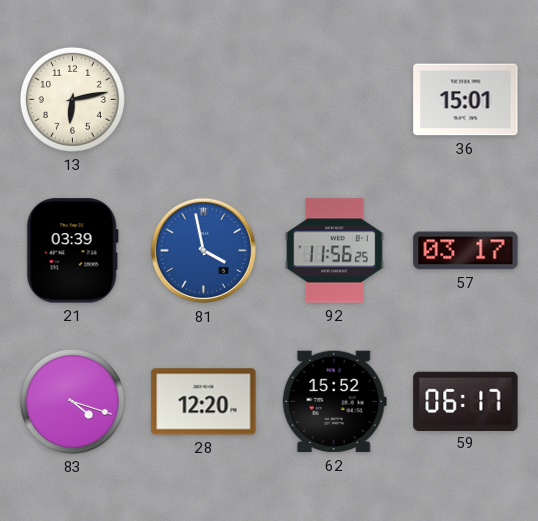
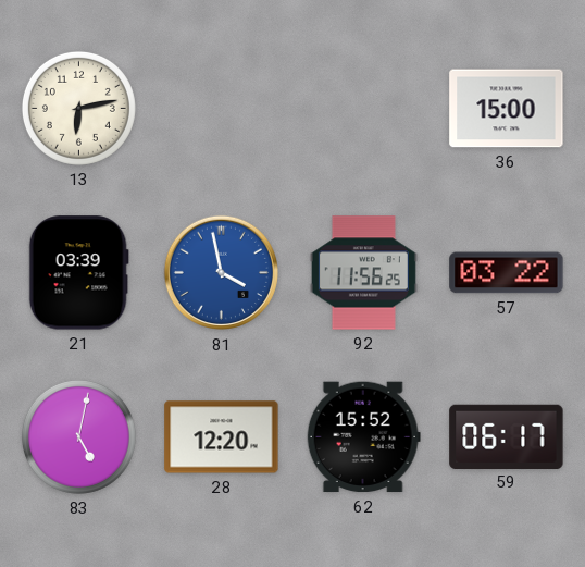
36: 15:01 -> 15:00 (507, 109)
57: 03:17 -> 03:22 (507, 273)
83: 4:18 -> 5:02 (78, 436)
